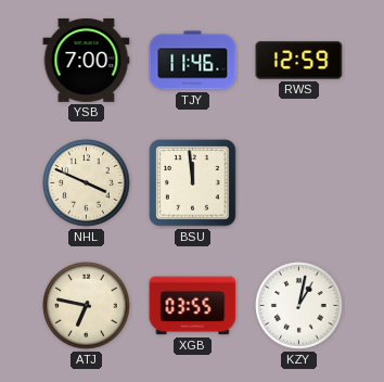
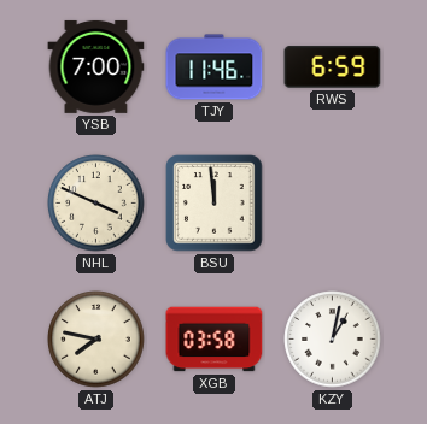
RWS: 12:59 -> 6:59 (333, 67)
ATJ: 6:47 -> 7:47 (96, 340)
XGB: 03:55 -> 03:58 (215, 340)
